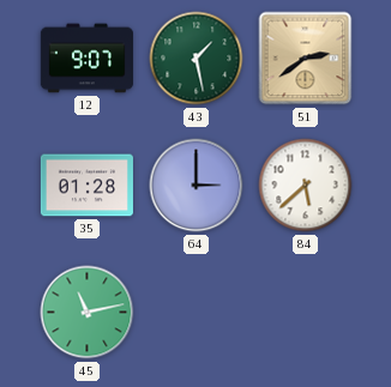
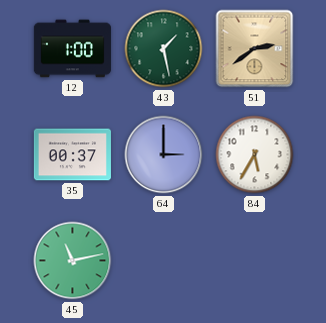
12: 9:07 -> 1:00 (72, 49)
35: 01:28 -> 00:37 (72, 155)
84: 5:38 -> 5:35 (255, 155)
